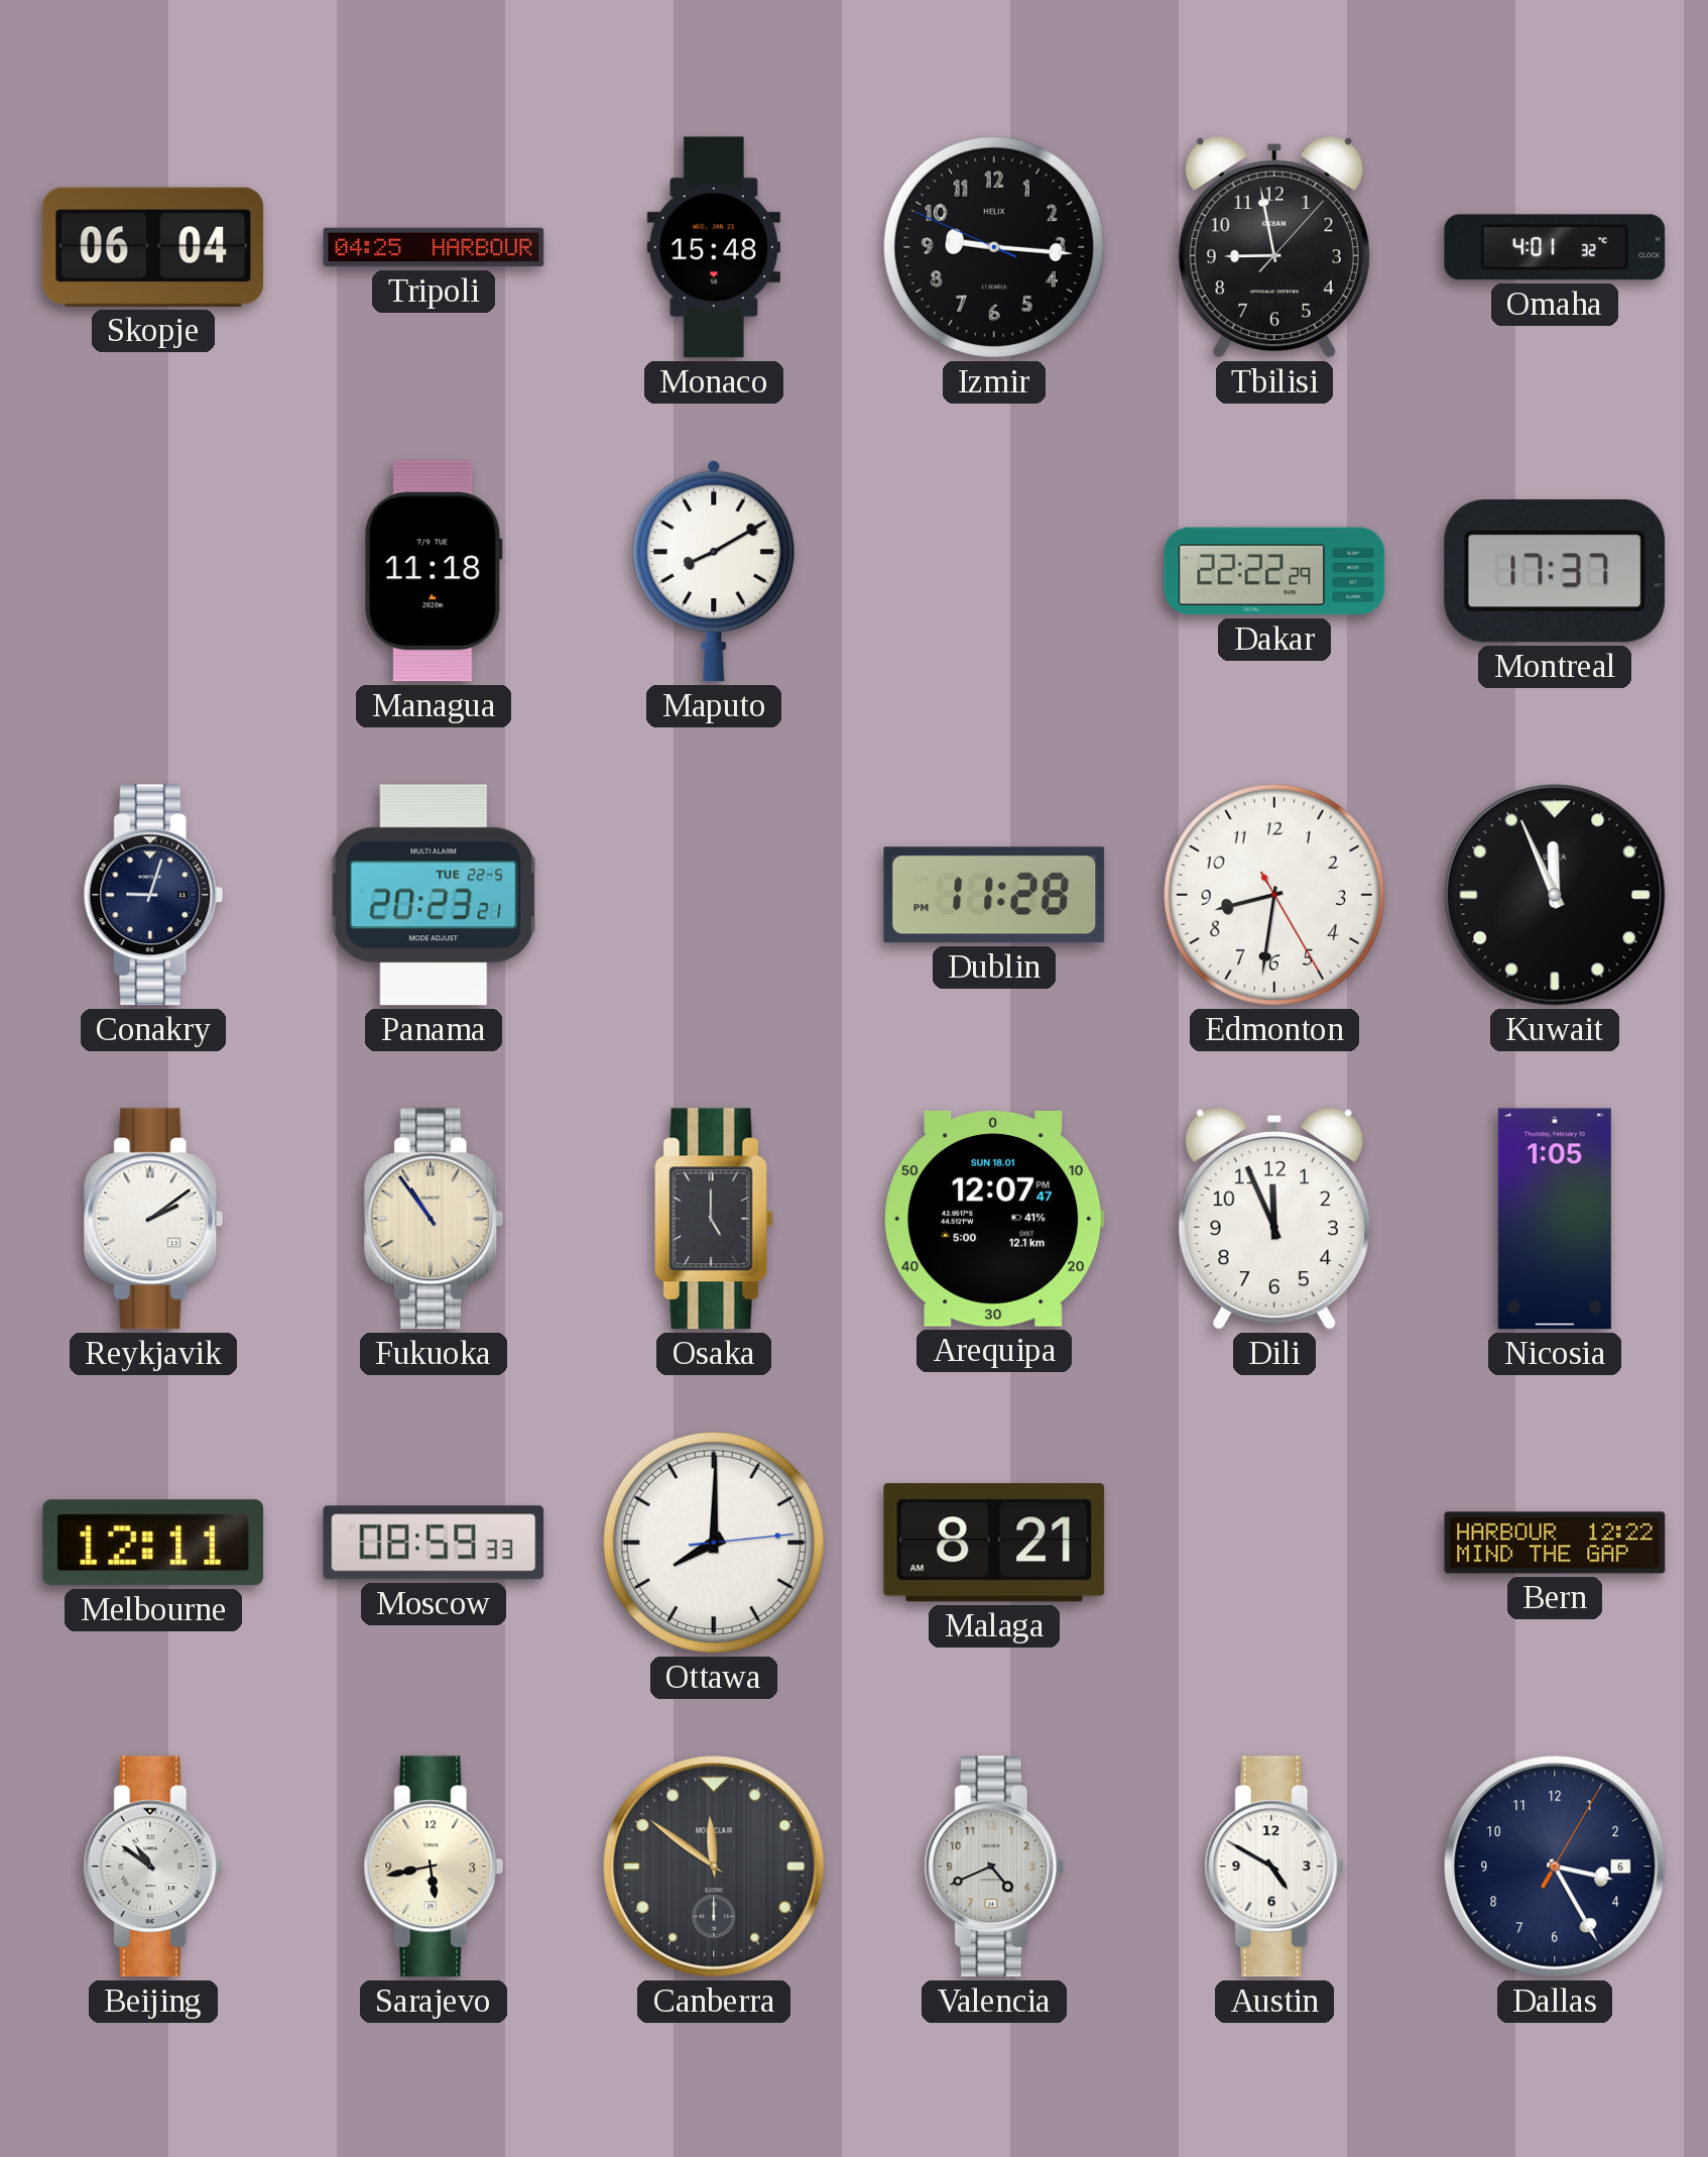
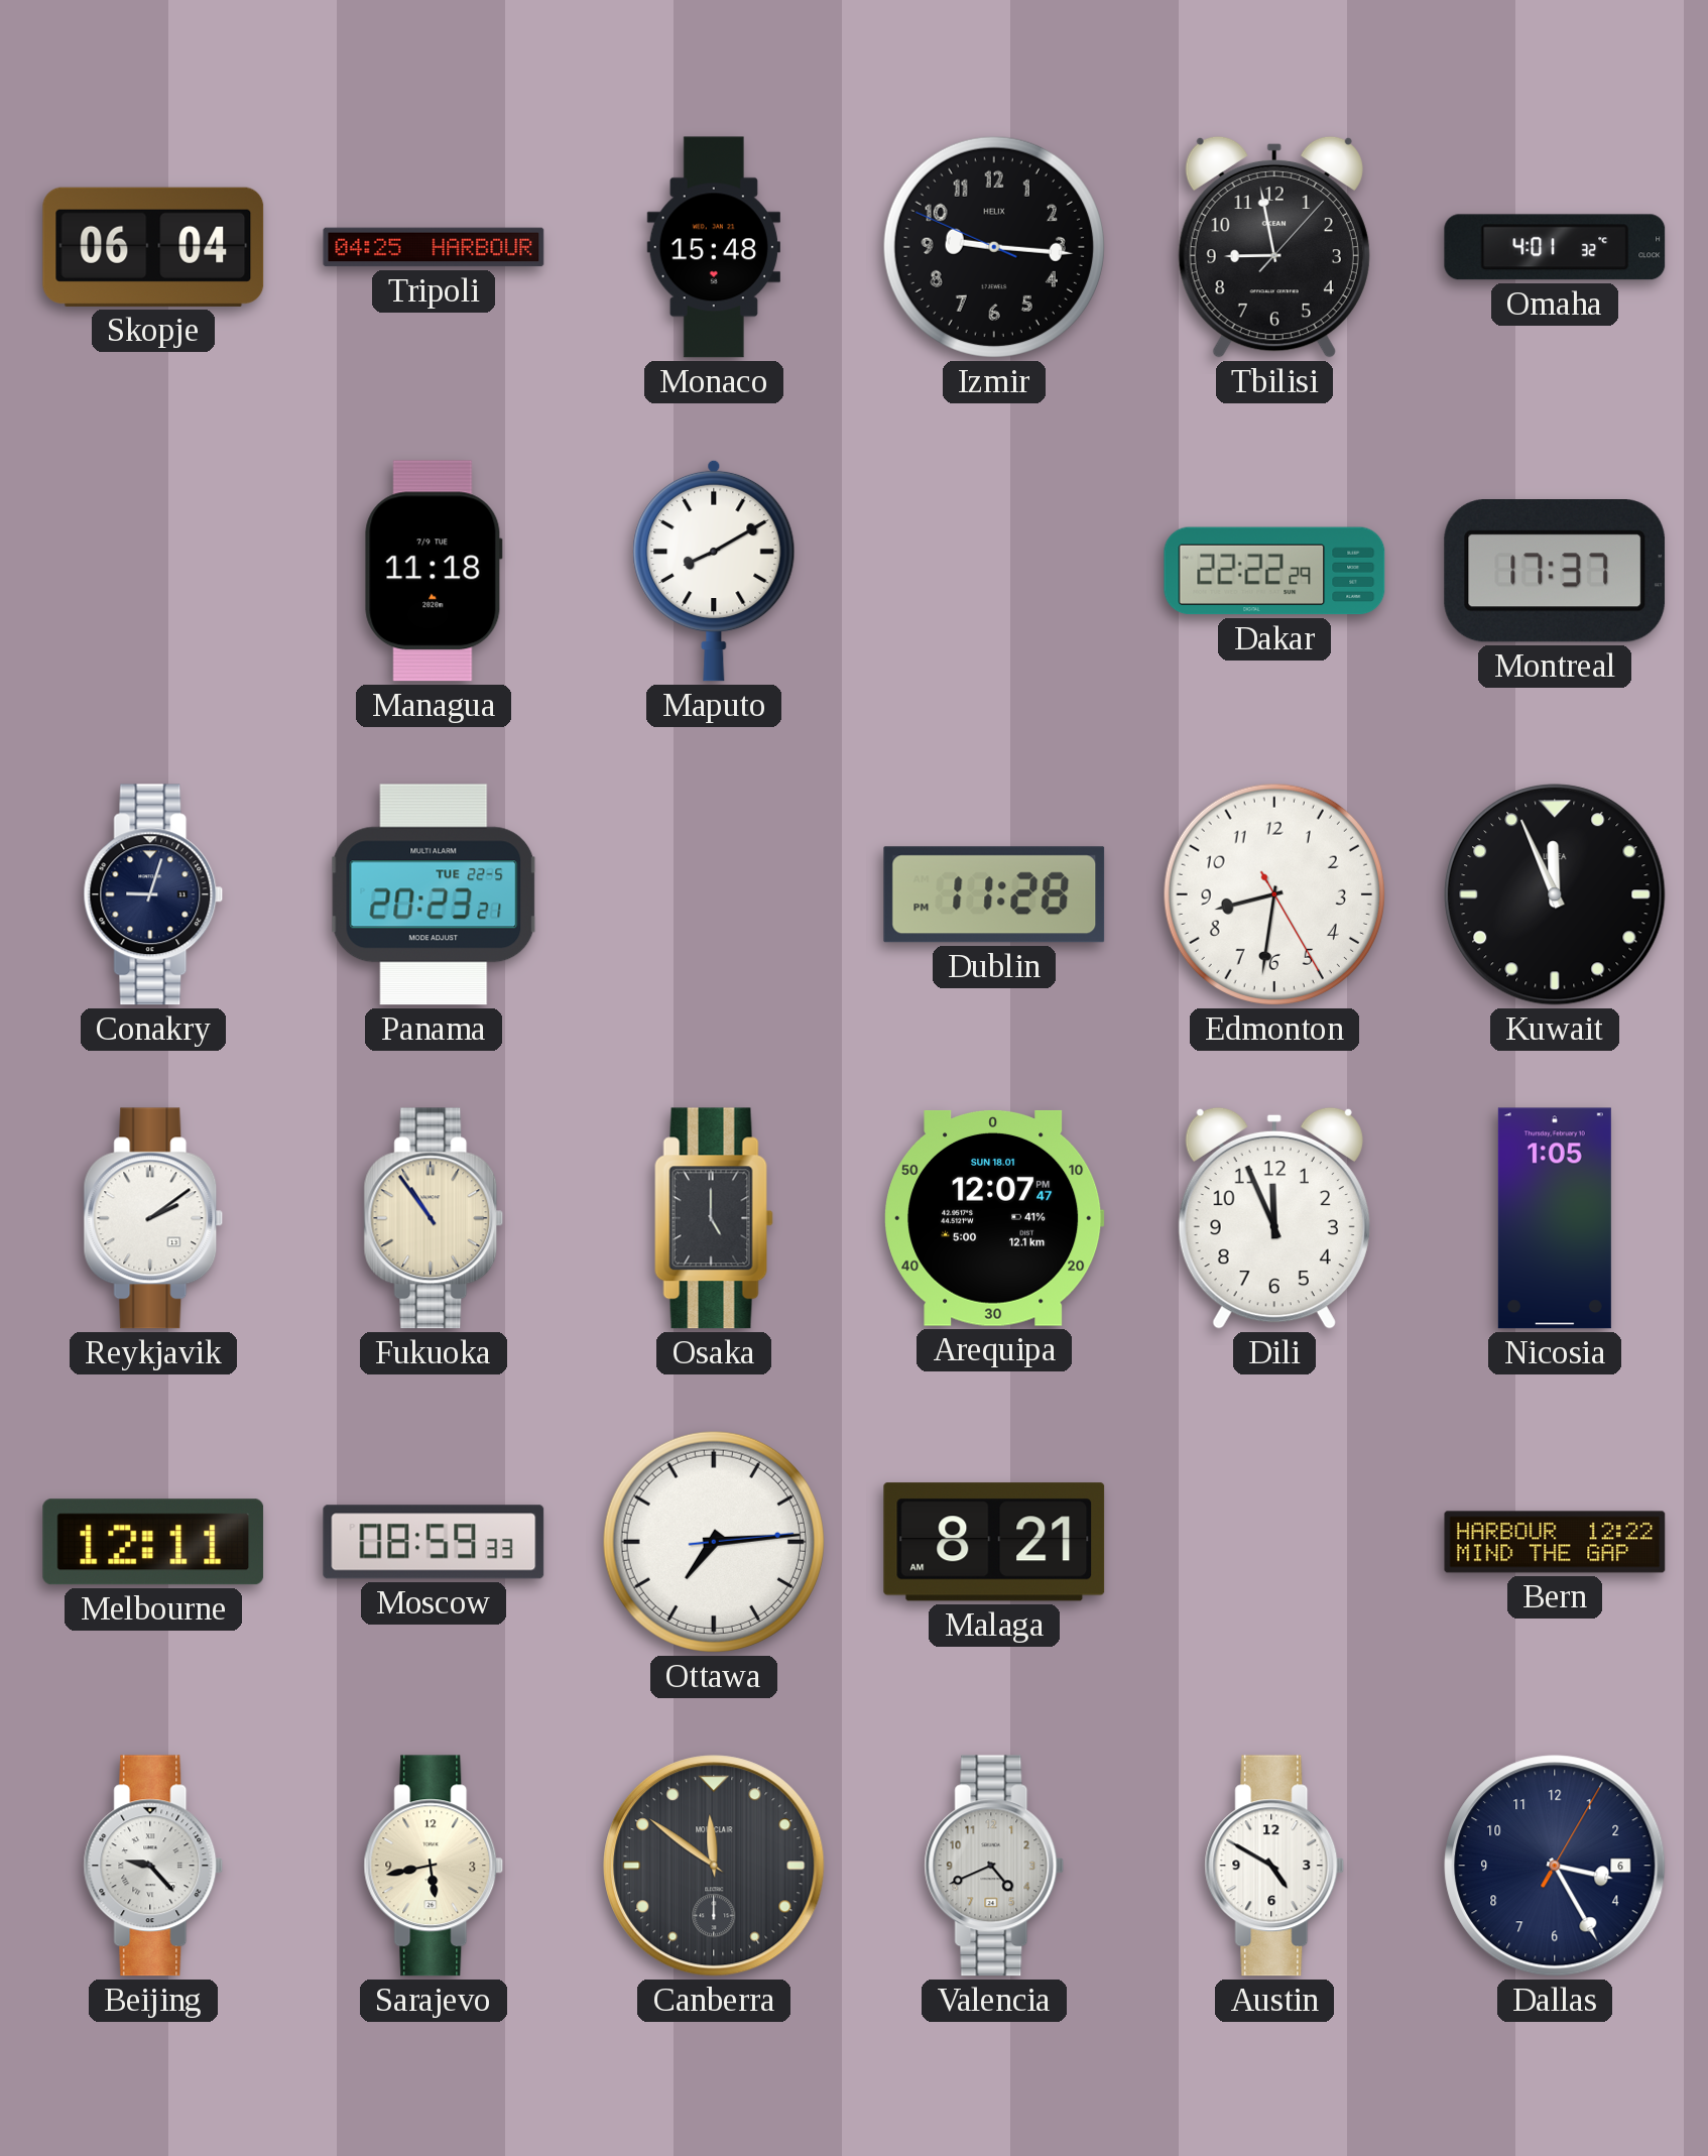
Ottawa: 8:00 -> 7:14 (714, 1542)
Beijing: 10:51 -> 9:23 (153, 1866)
